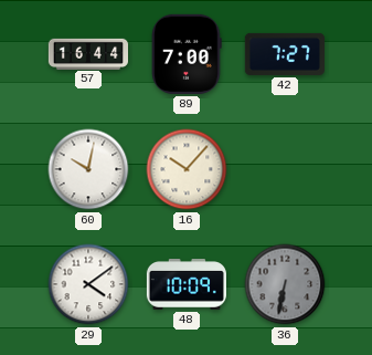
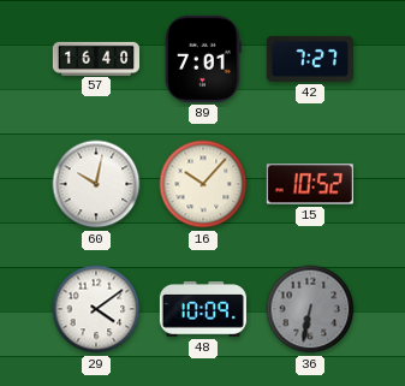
57: 16:44 -> 16:40 (95, 58)
89: 7:00 -> 7:01 (203, 59)
15: none -> 10:52 (310, 184)
